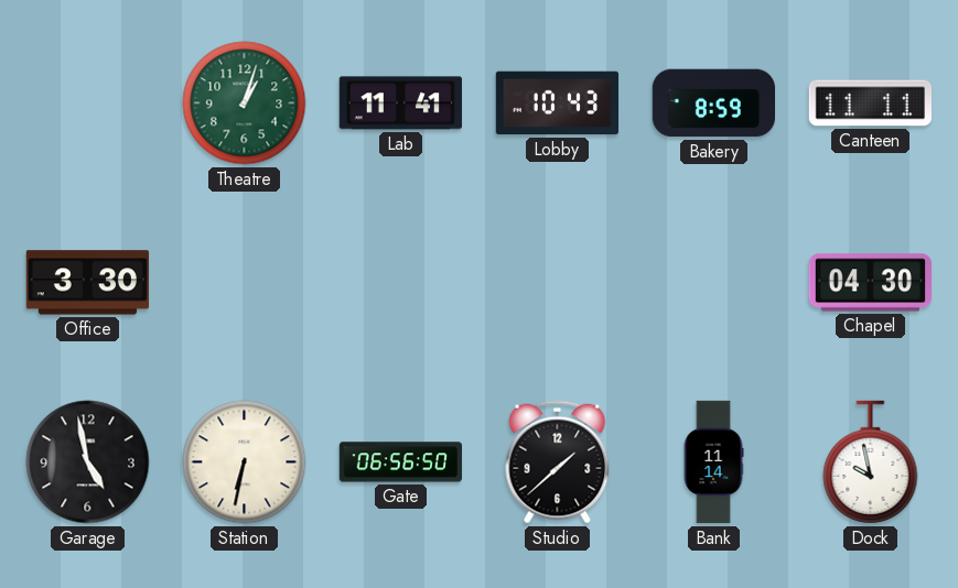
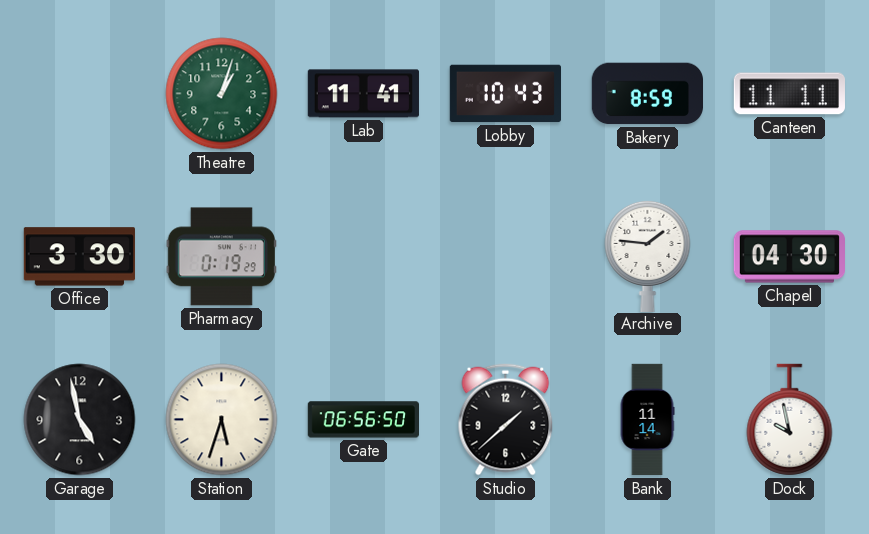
Pharmacy: none -> 0:19 (221, 257)
Archive: none -> 1:46 (648, 255)
Station: 6:32 -> 5:33 (222, 420)
